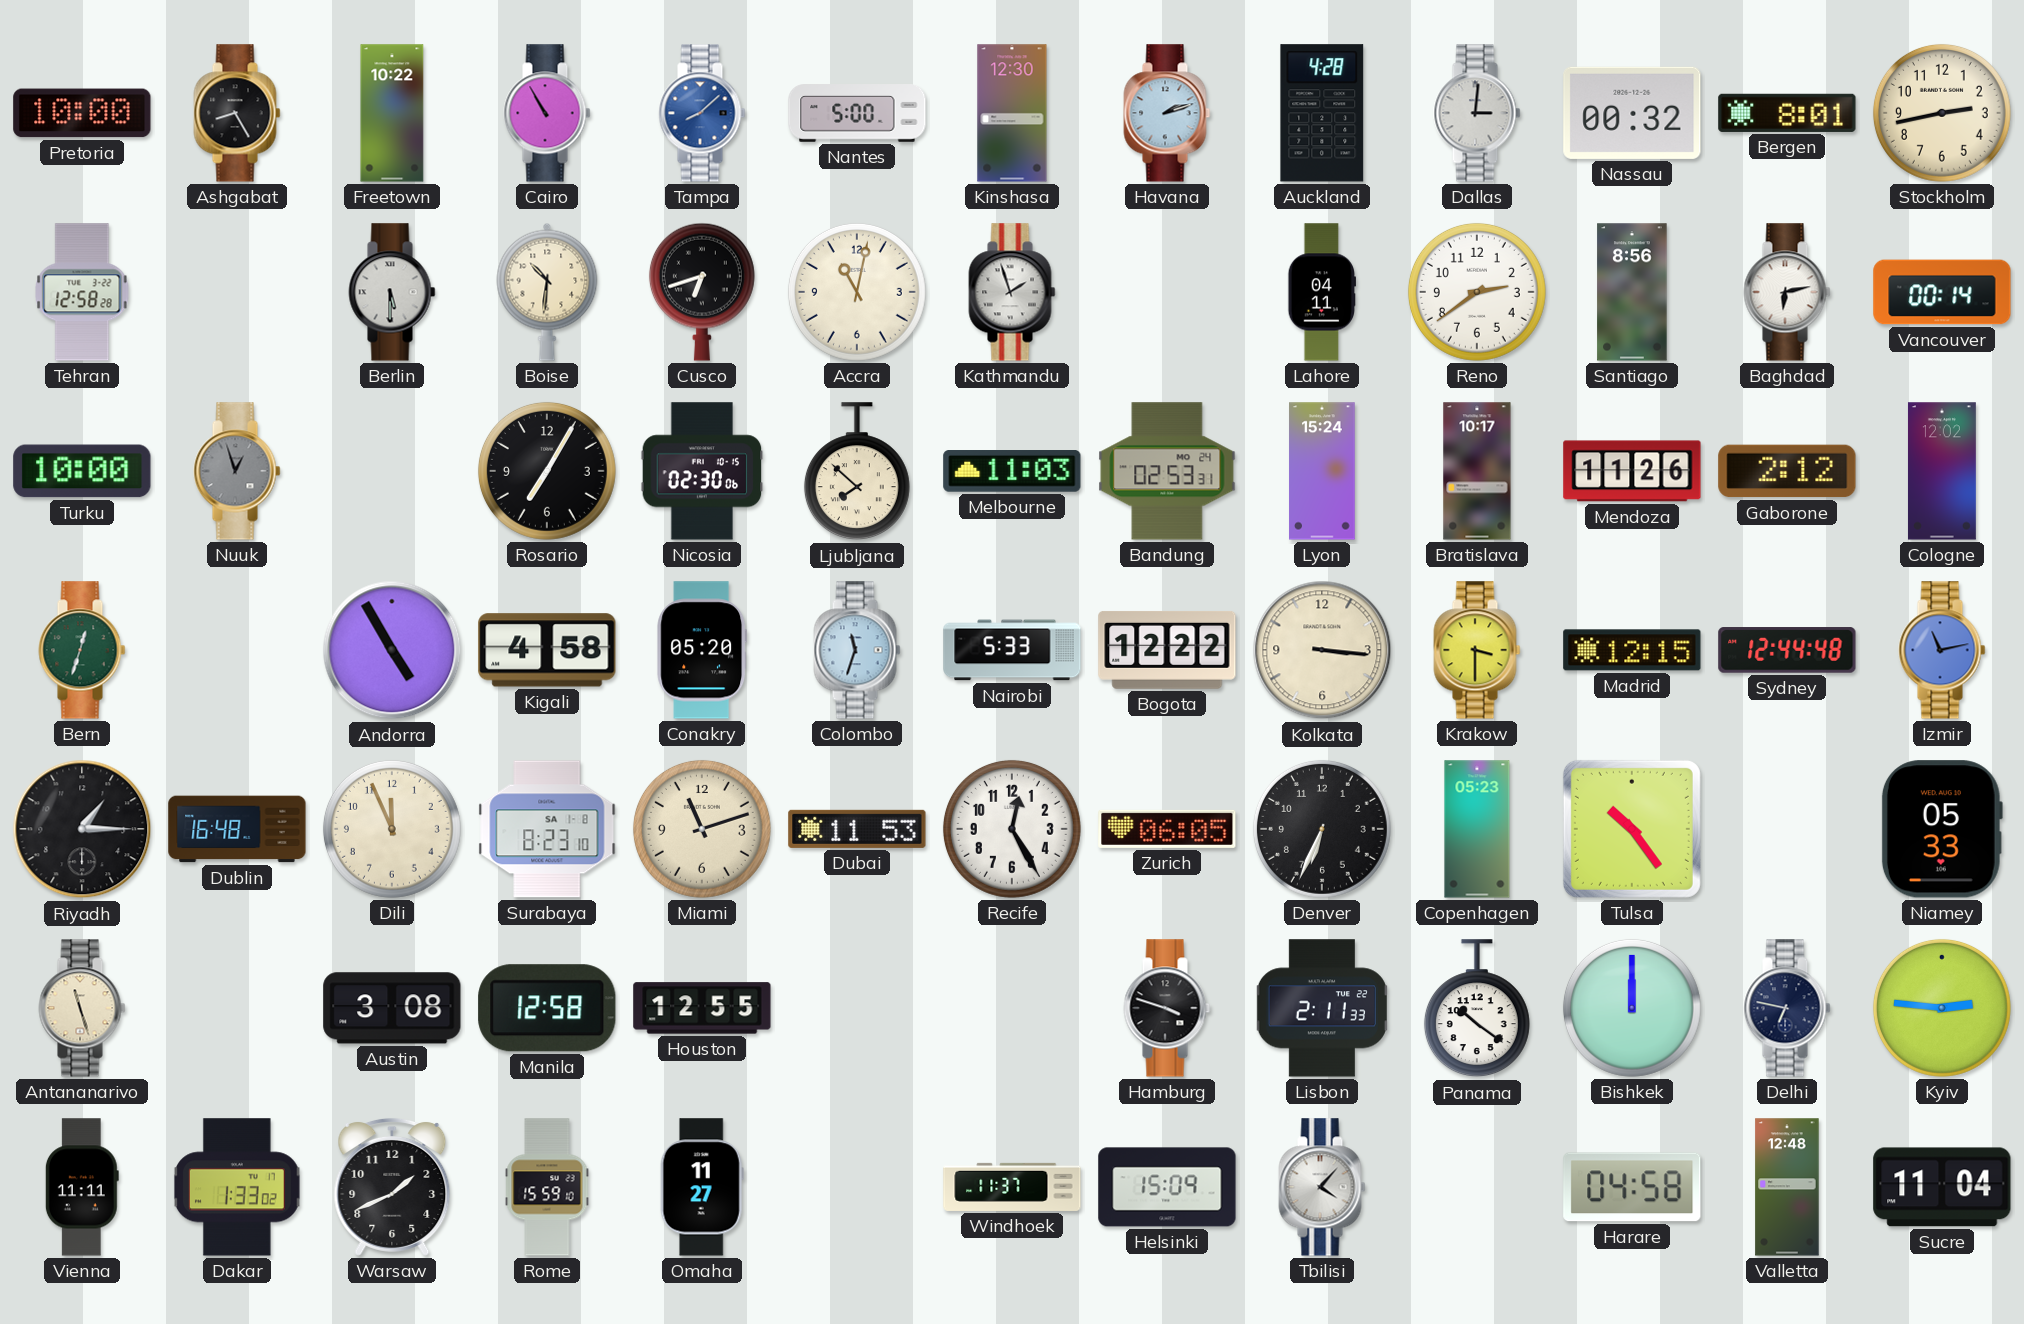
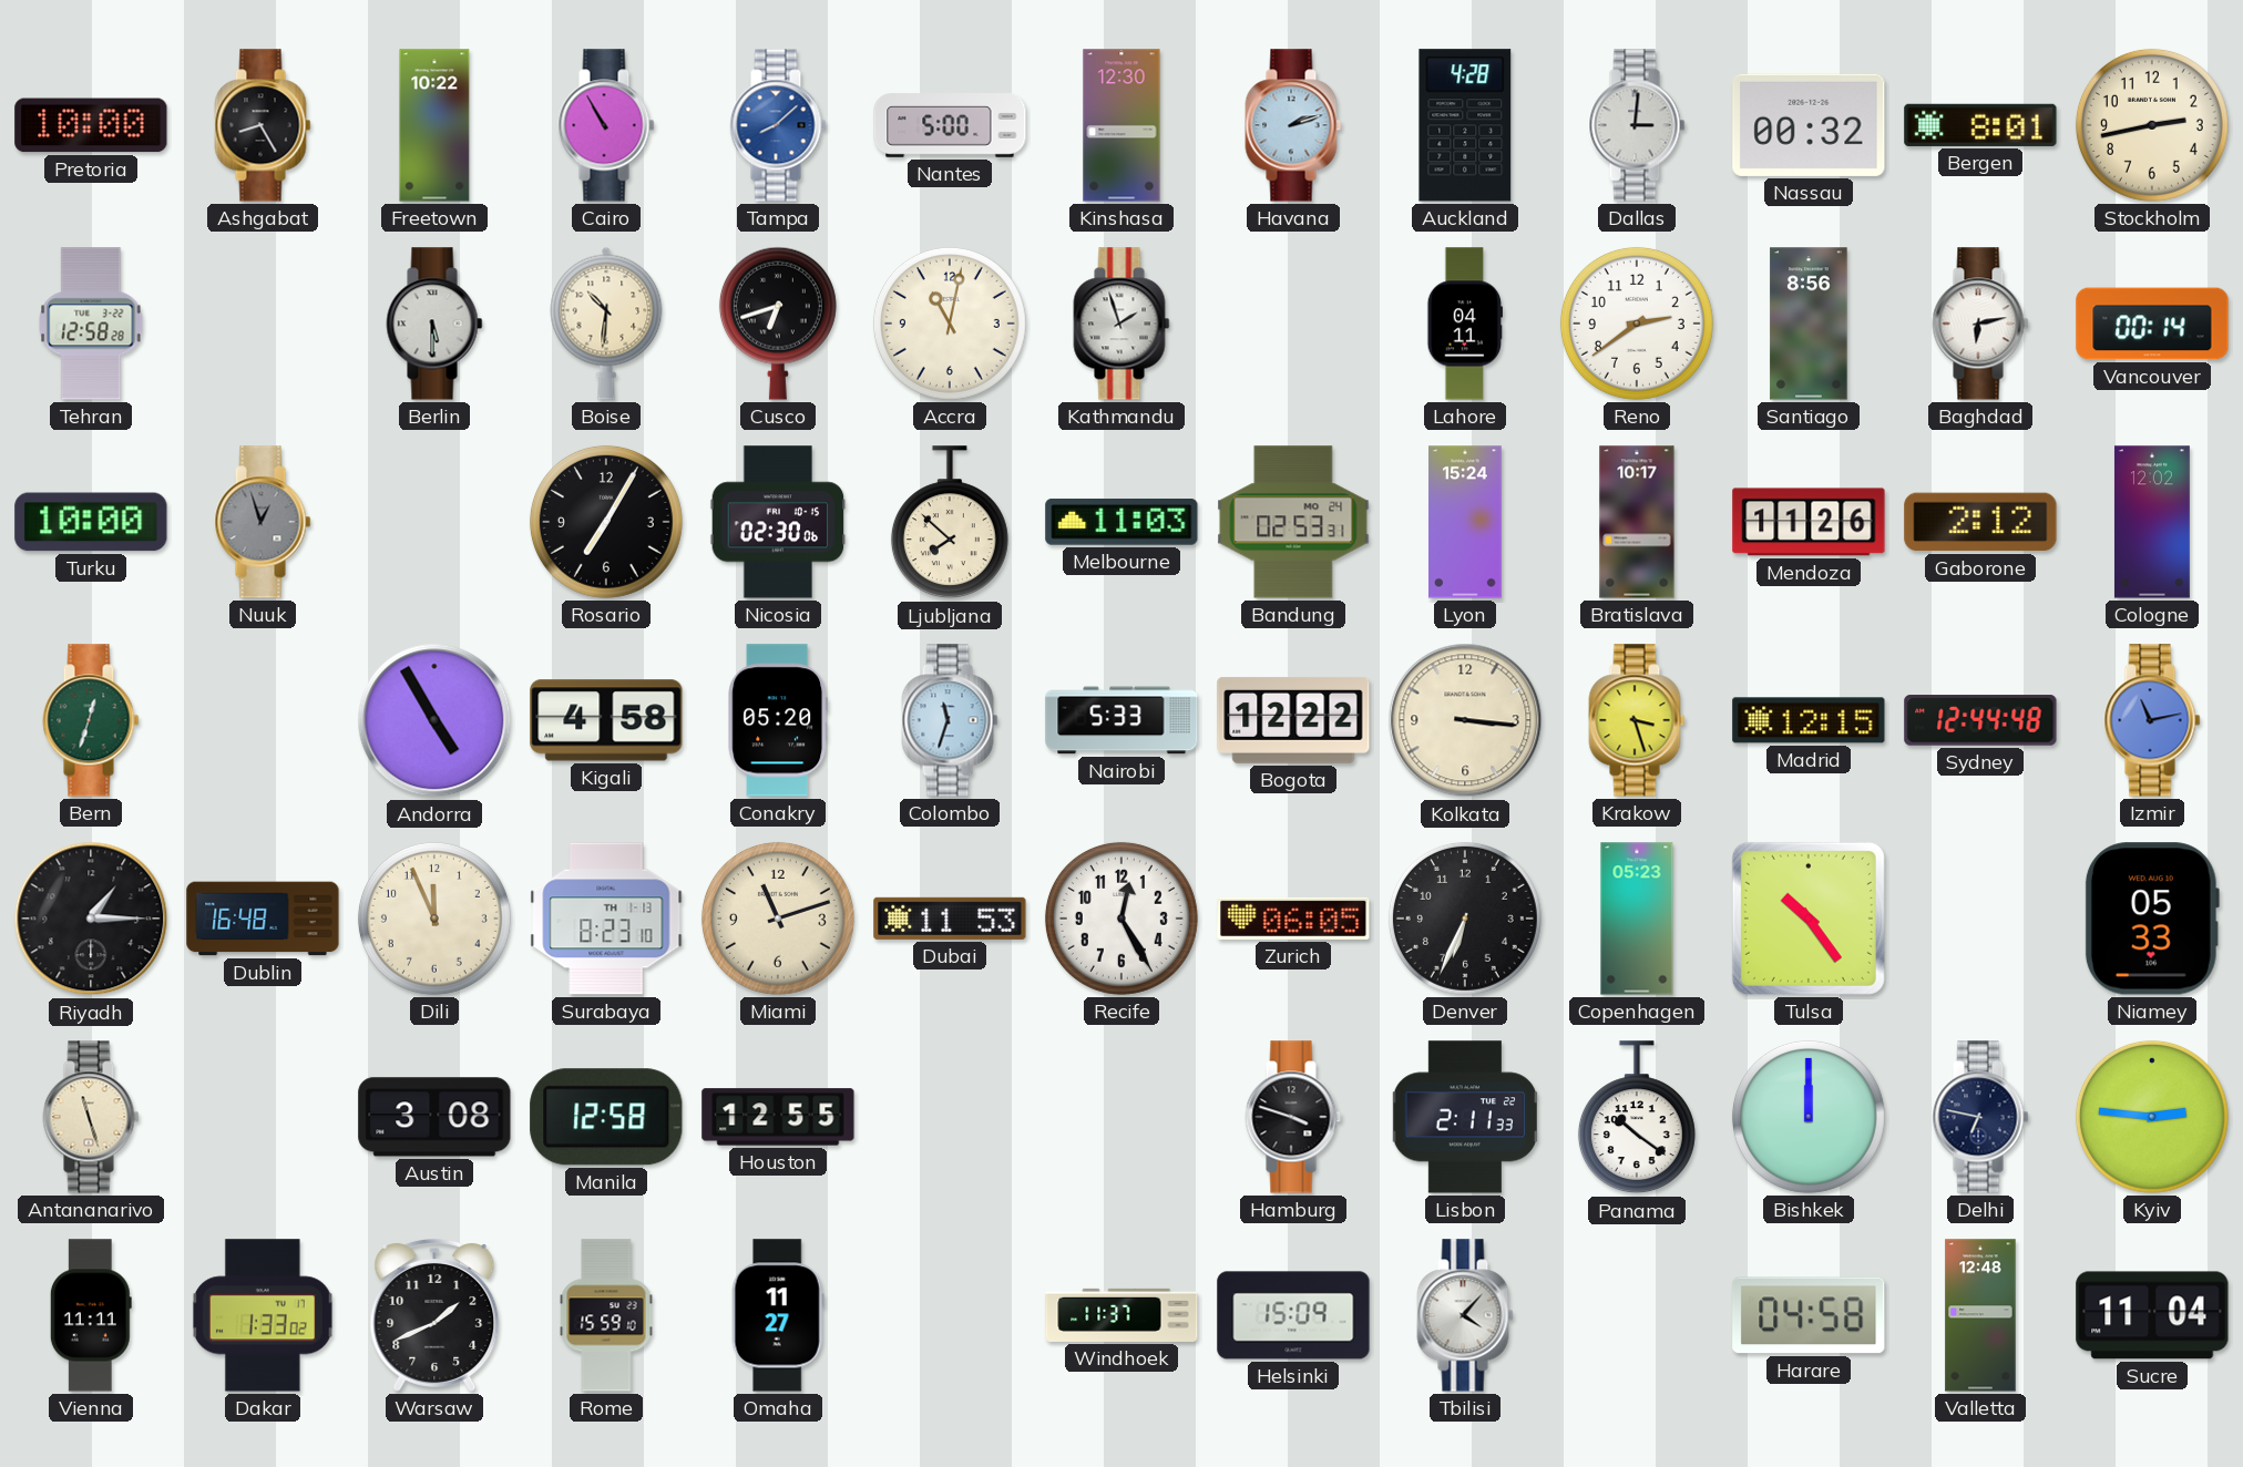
Krakow: 3:30 -> 3:27 (1637, 720)
Surabaya date: SA 1-8 -> TH 1-13 (606, 919)
